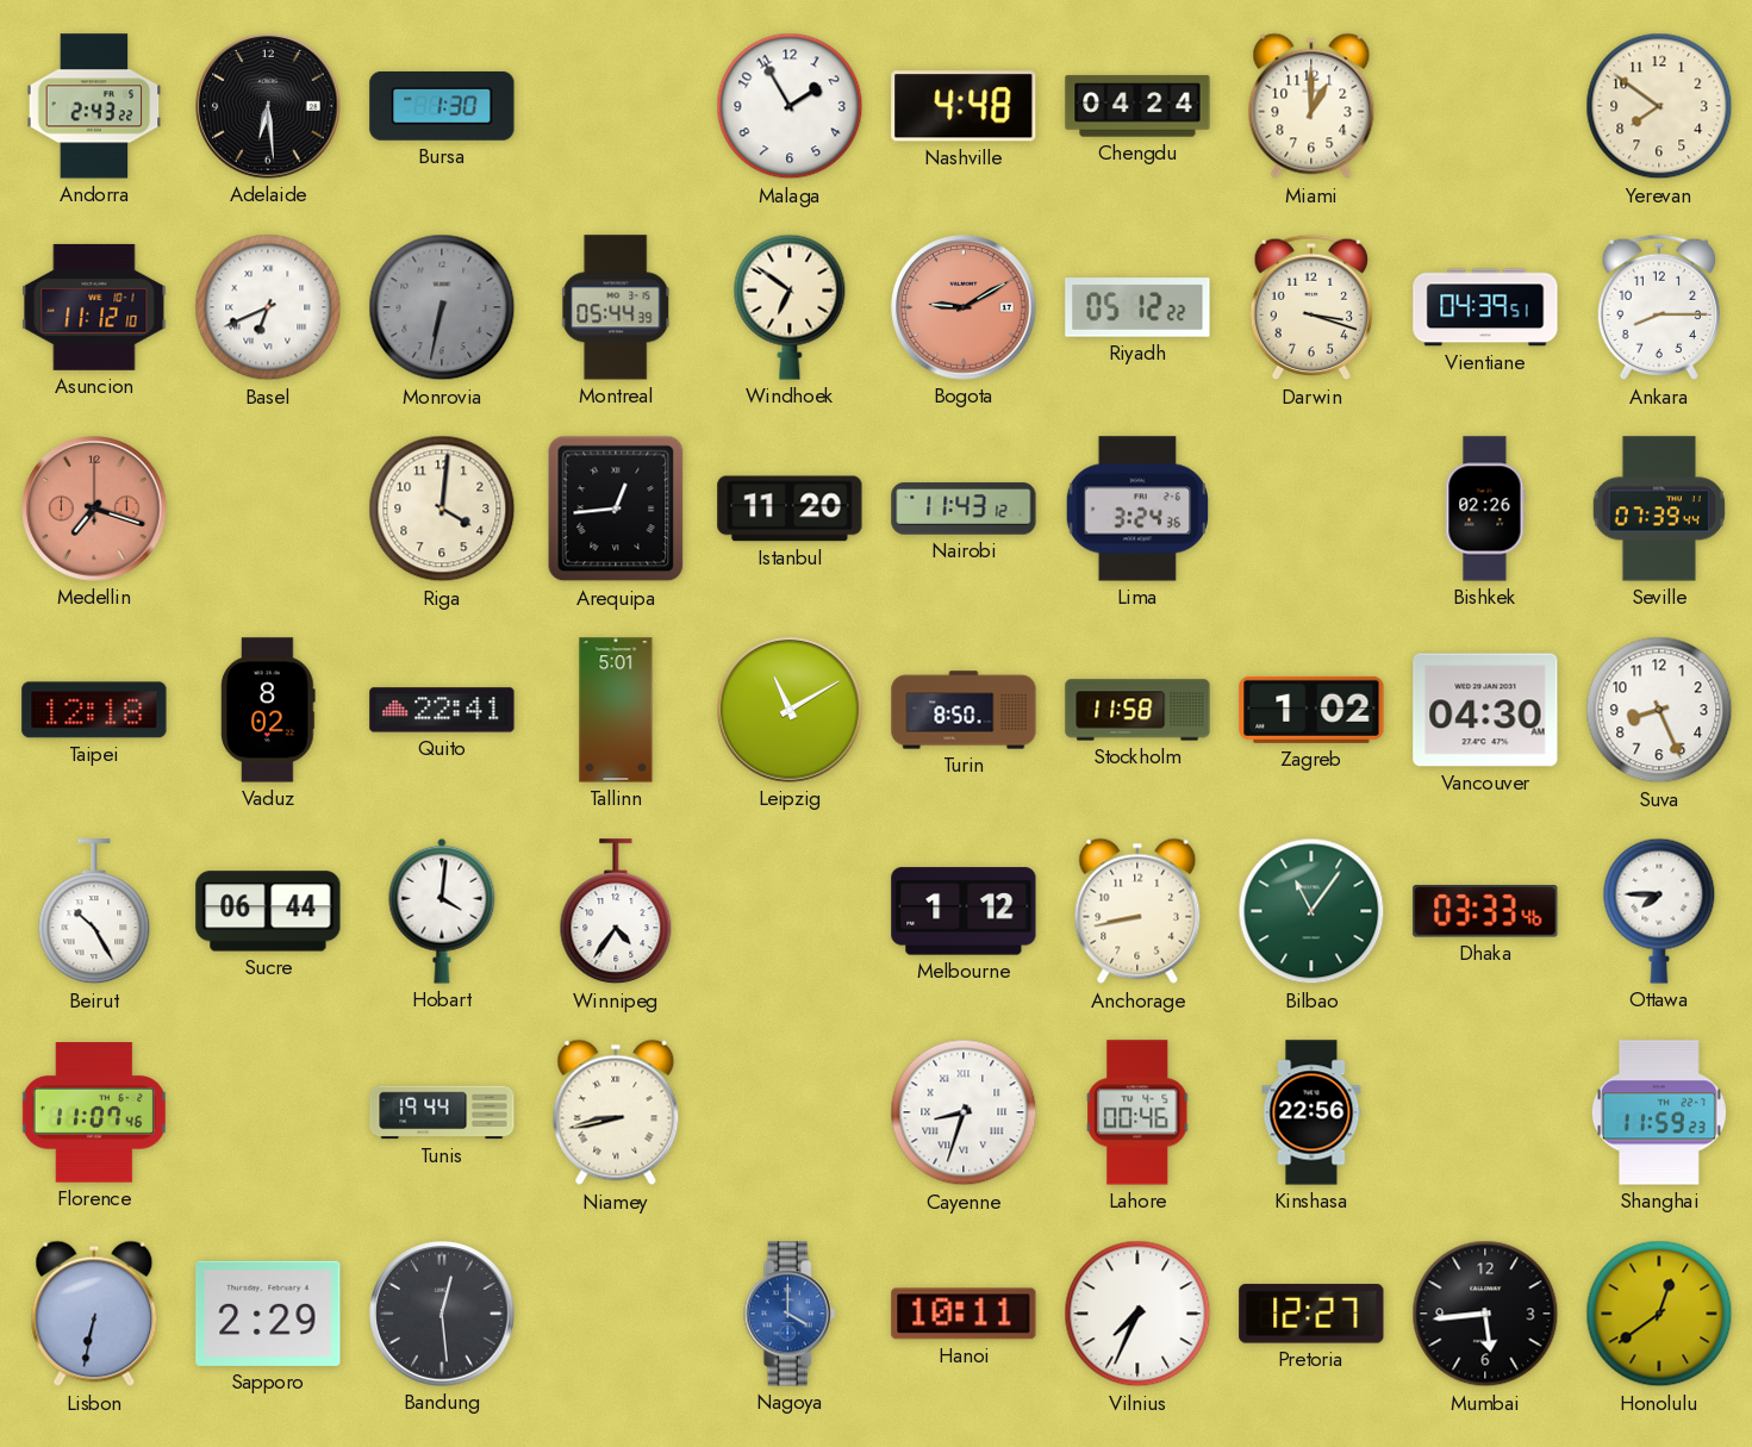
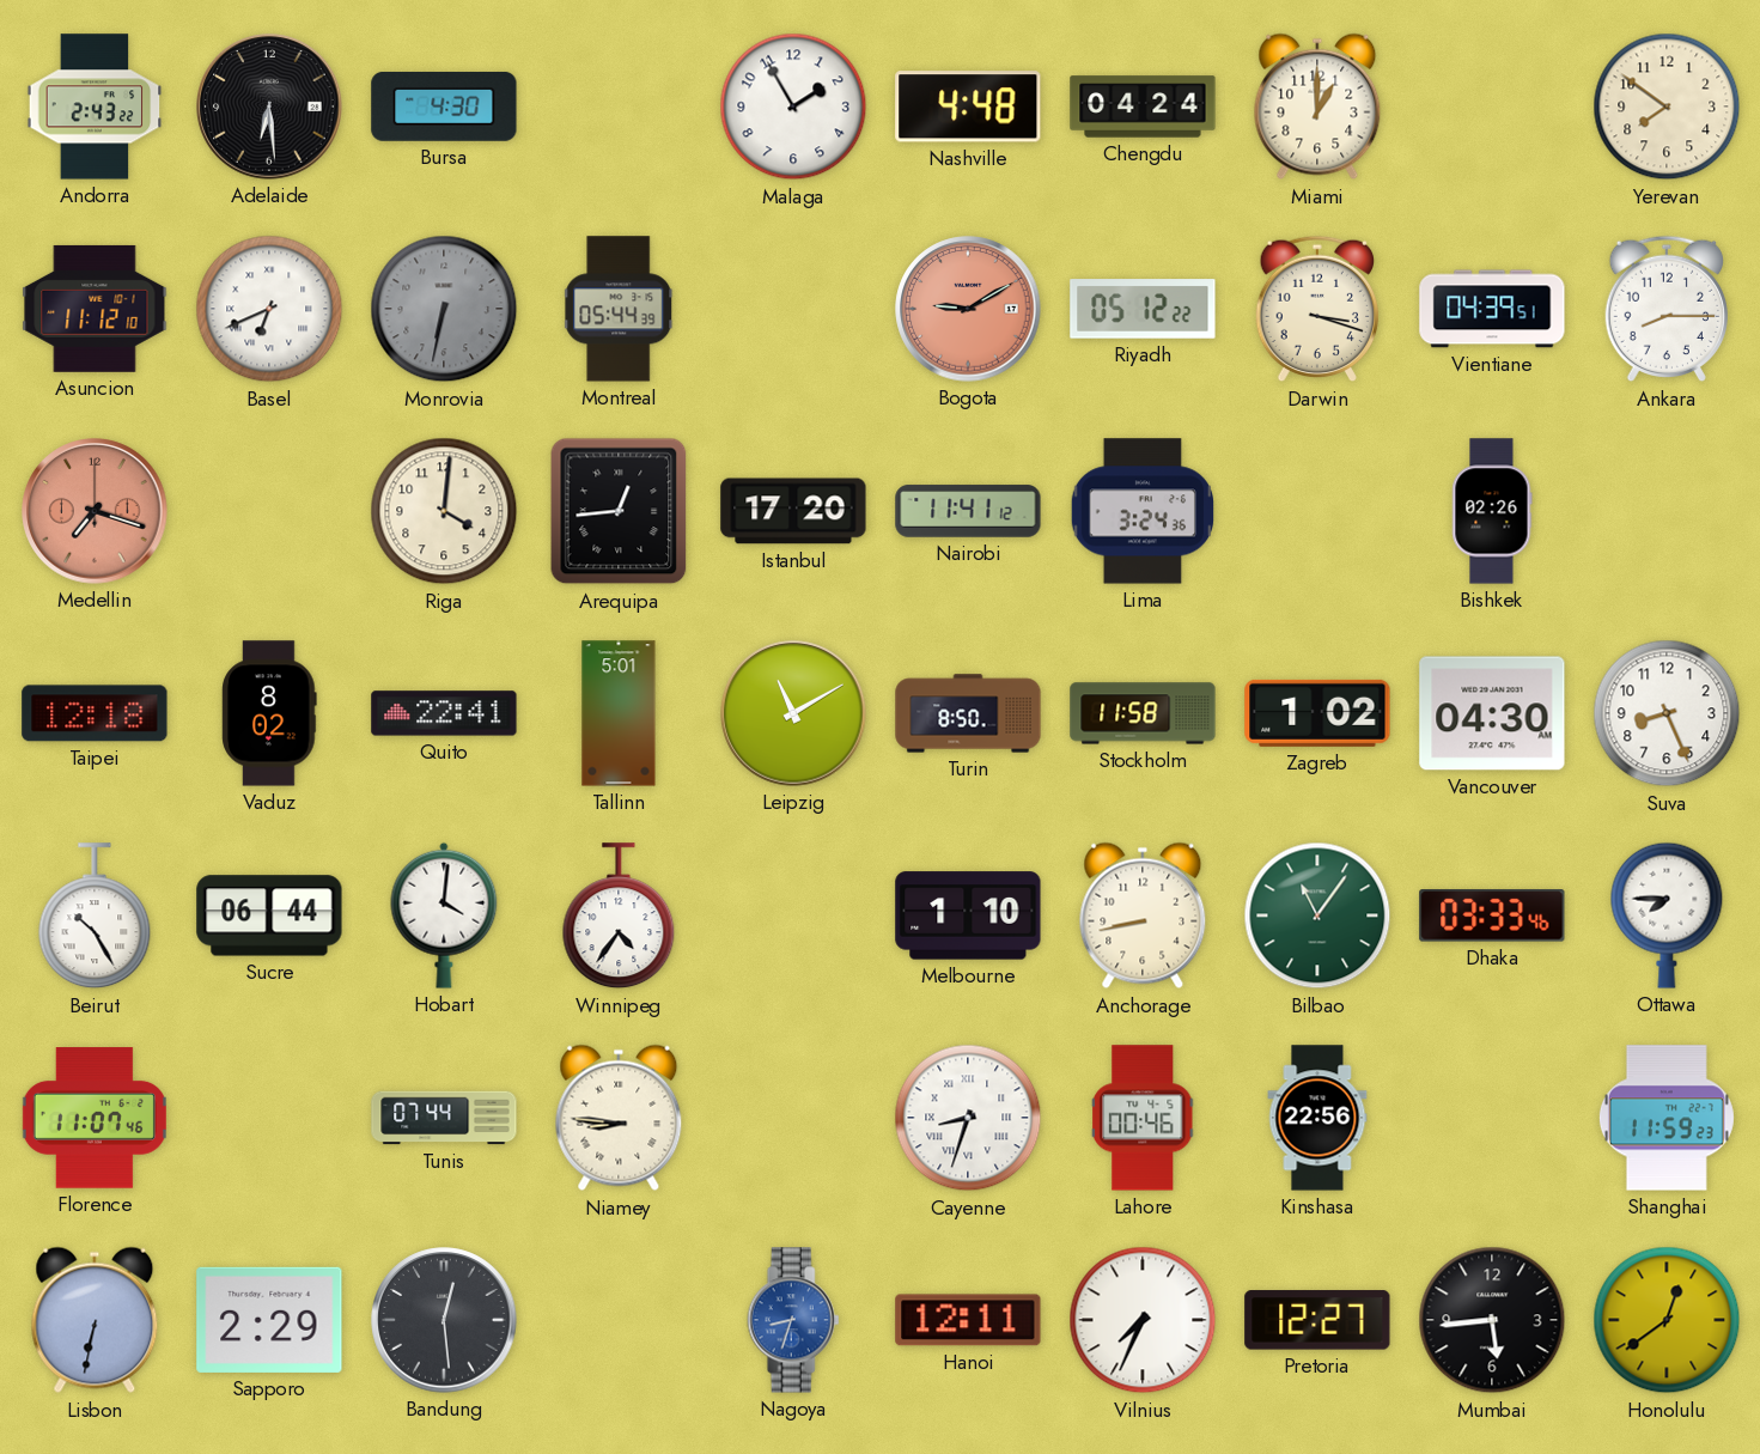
Bursa: 1:30 -> 4:30 (444, 107)
Windhoek: 6:51 -> none (790, 307)
Istanbul: 11:20 -> 17:20 (793, 511)
Nairobi: 11:43 -> 11:41 (968, 511)
Seville: 07:39 -> none (1659, 509)
Melbourne: 1:12 -> 1:10 (968, 915)
Tunis: 19:44 -> 07:44 (444, 1118)
Niamey: 8:43 -> 8:46 (619, 1118)
Nagoya: 4:00 -> 8:33 (793, 1320)
Hanoi: 10:11 -> 12:11 (968, 1320)
